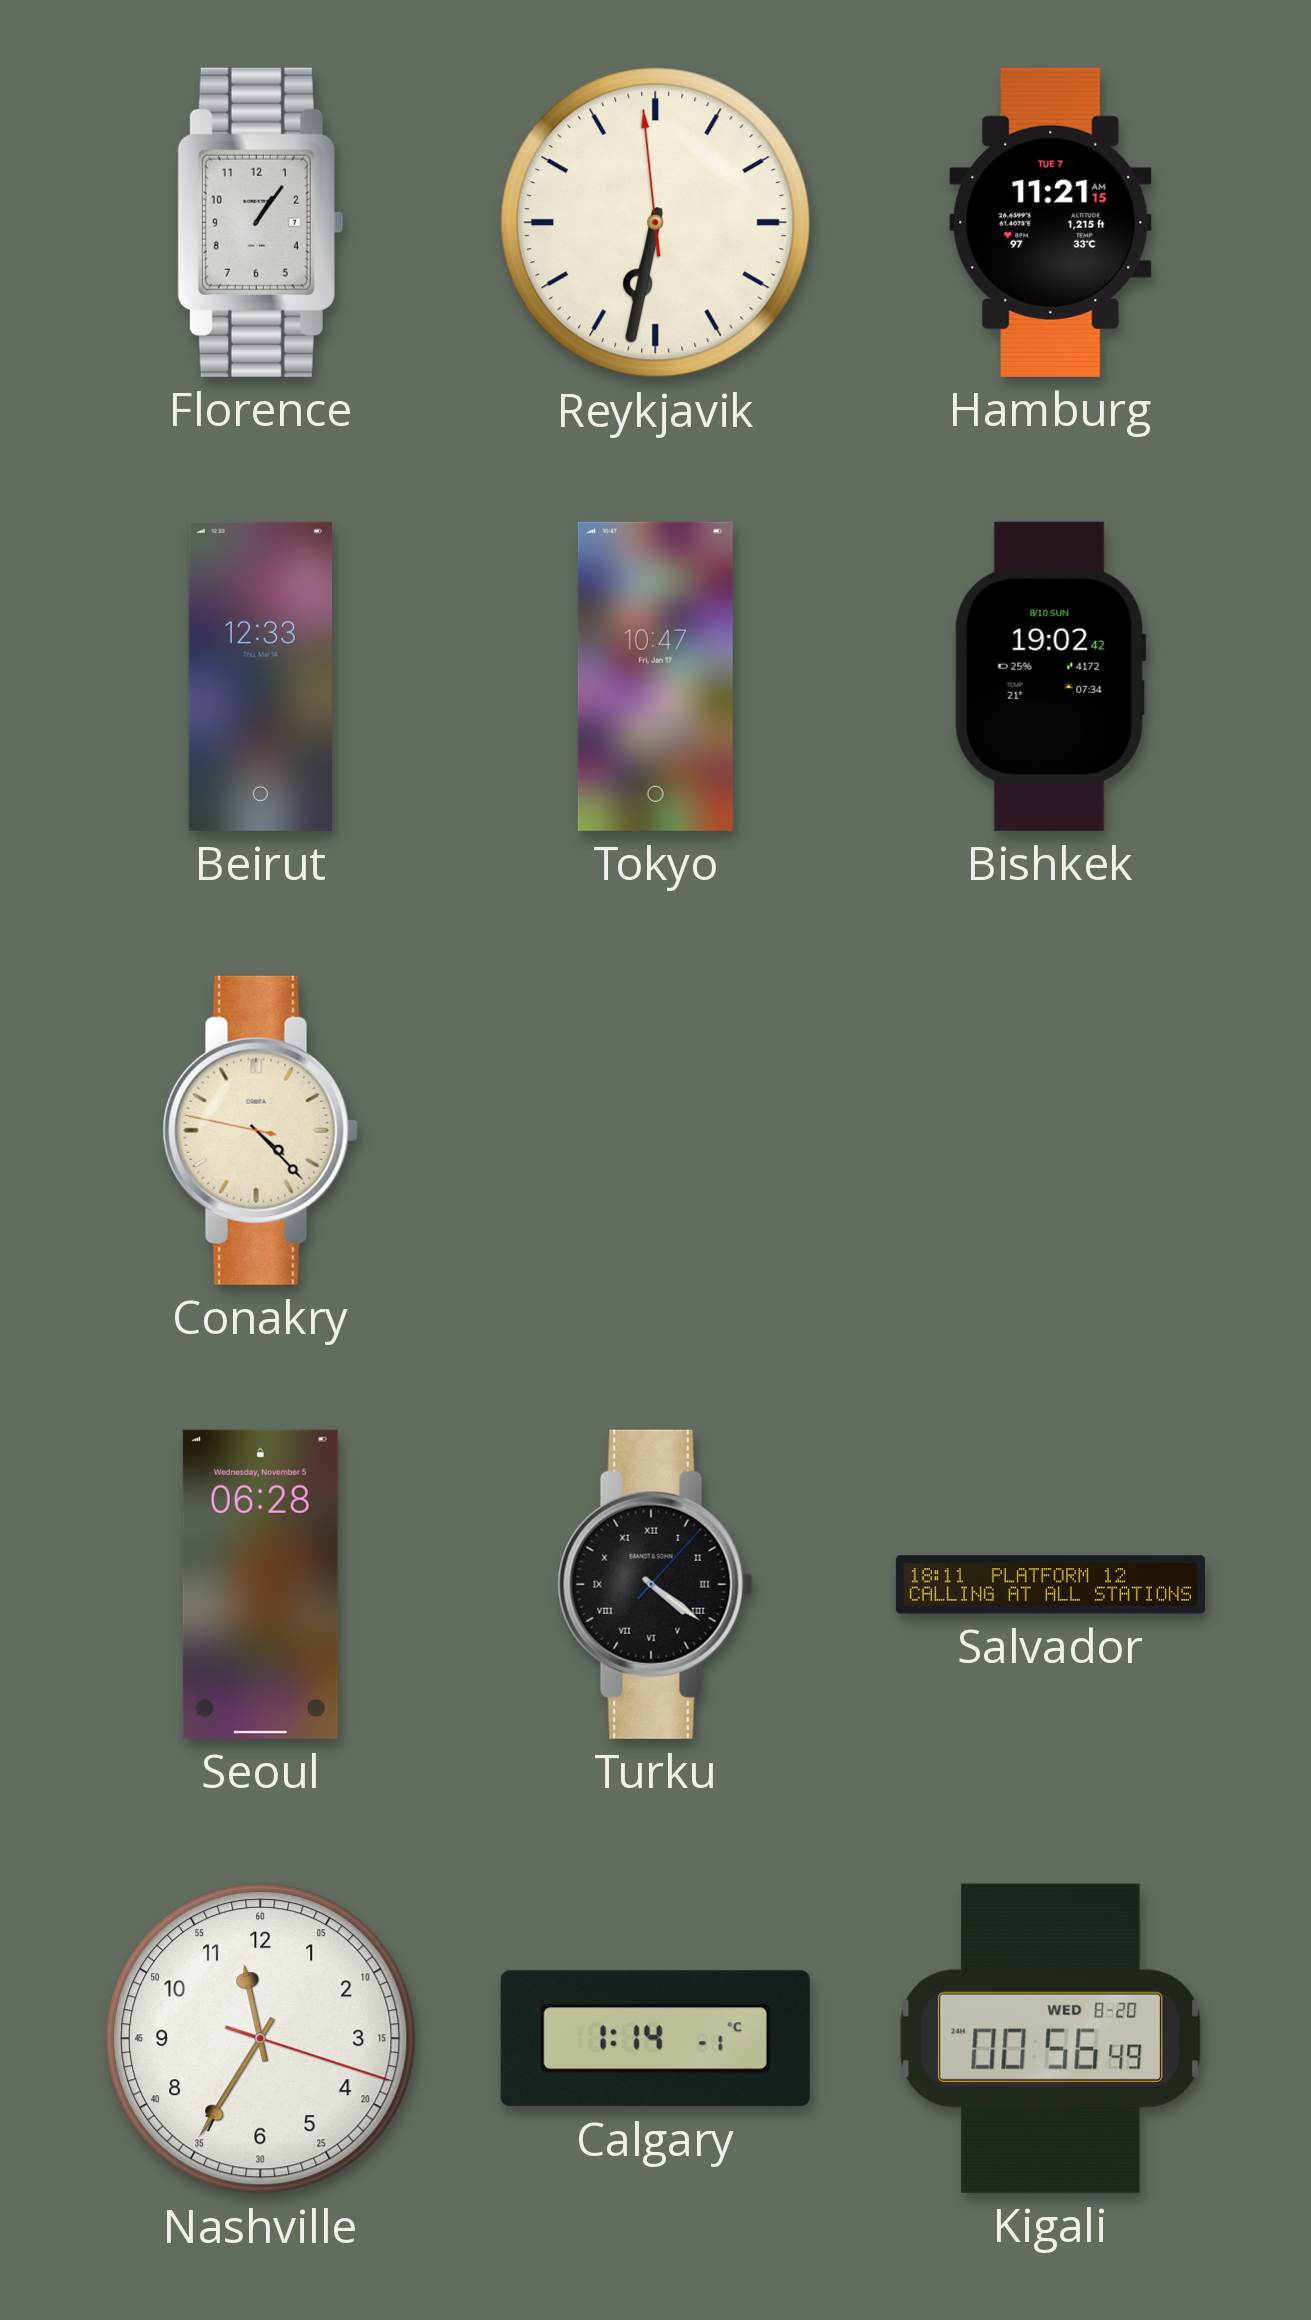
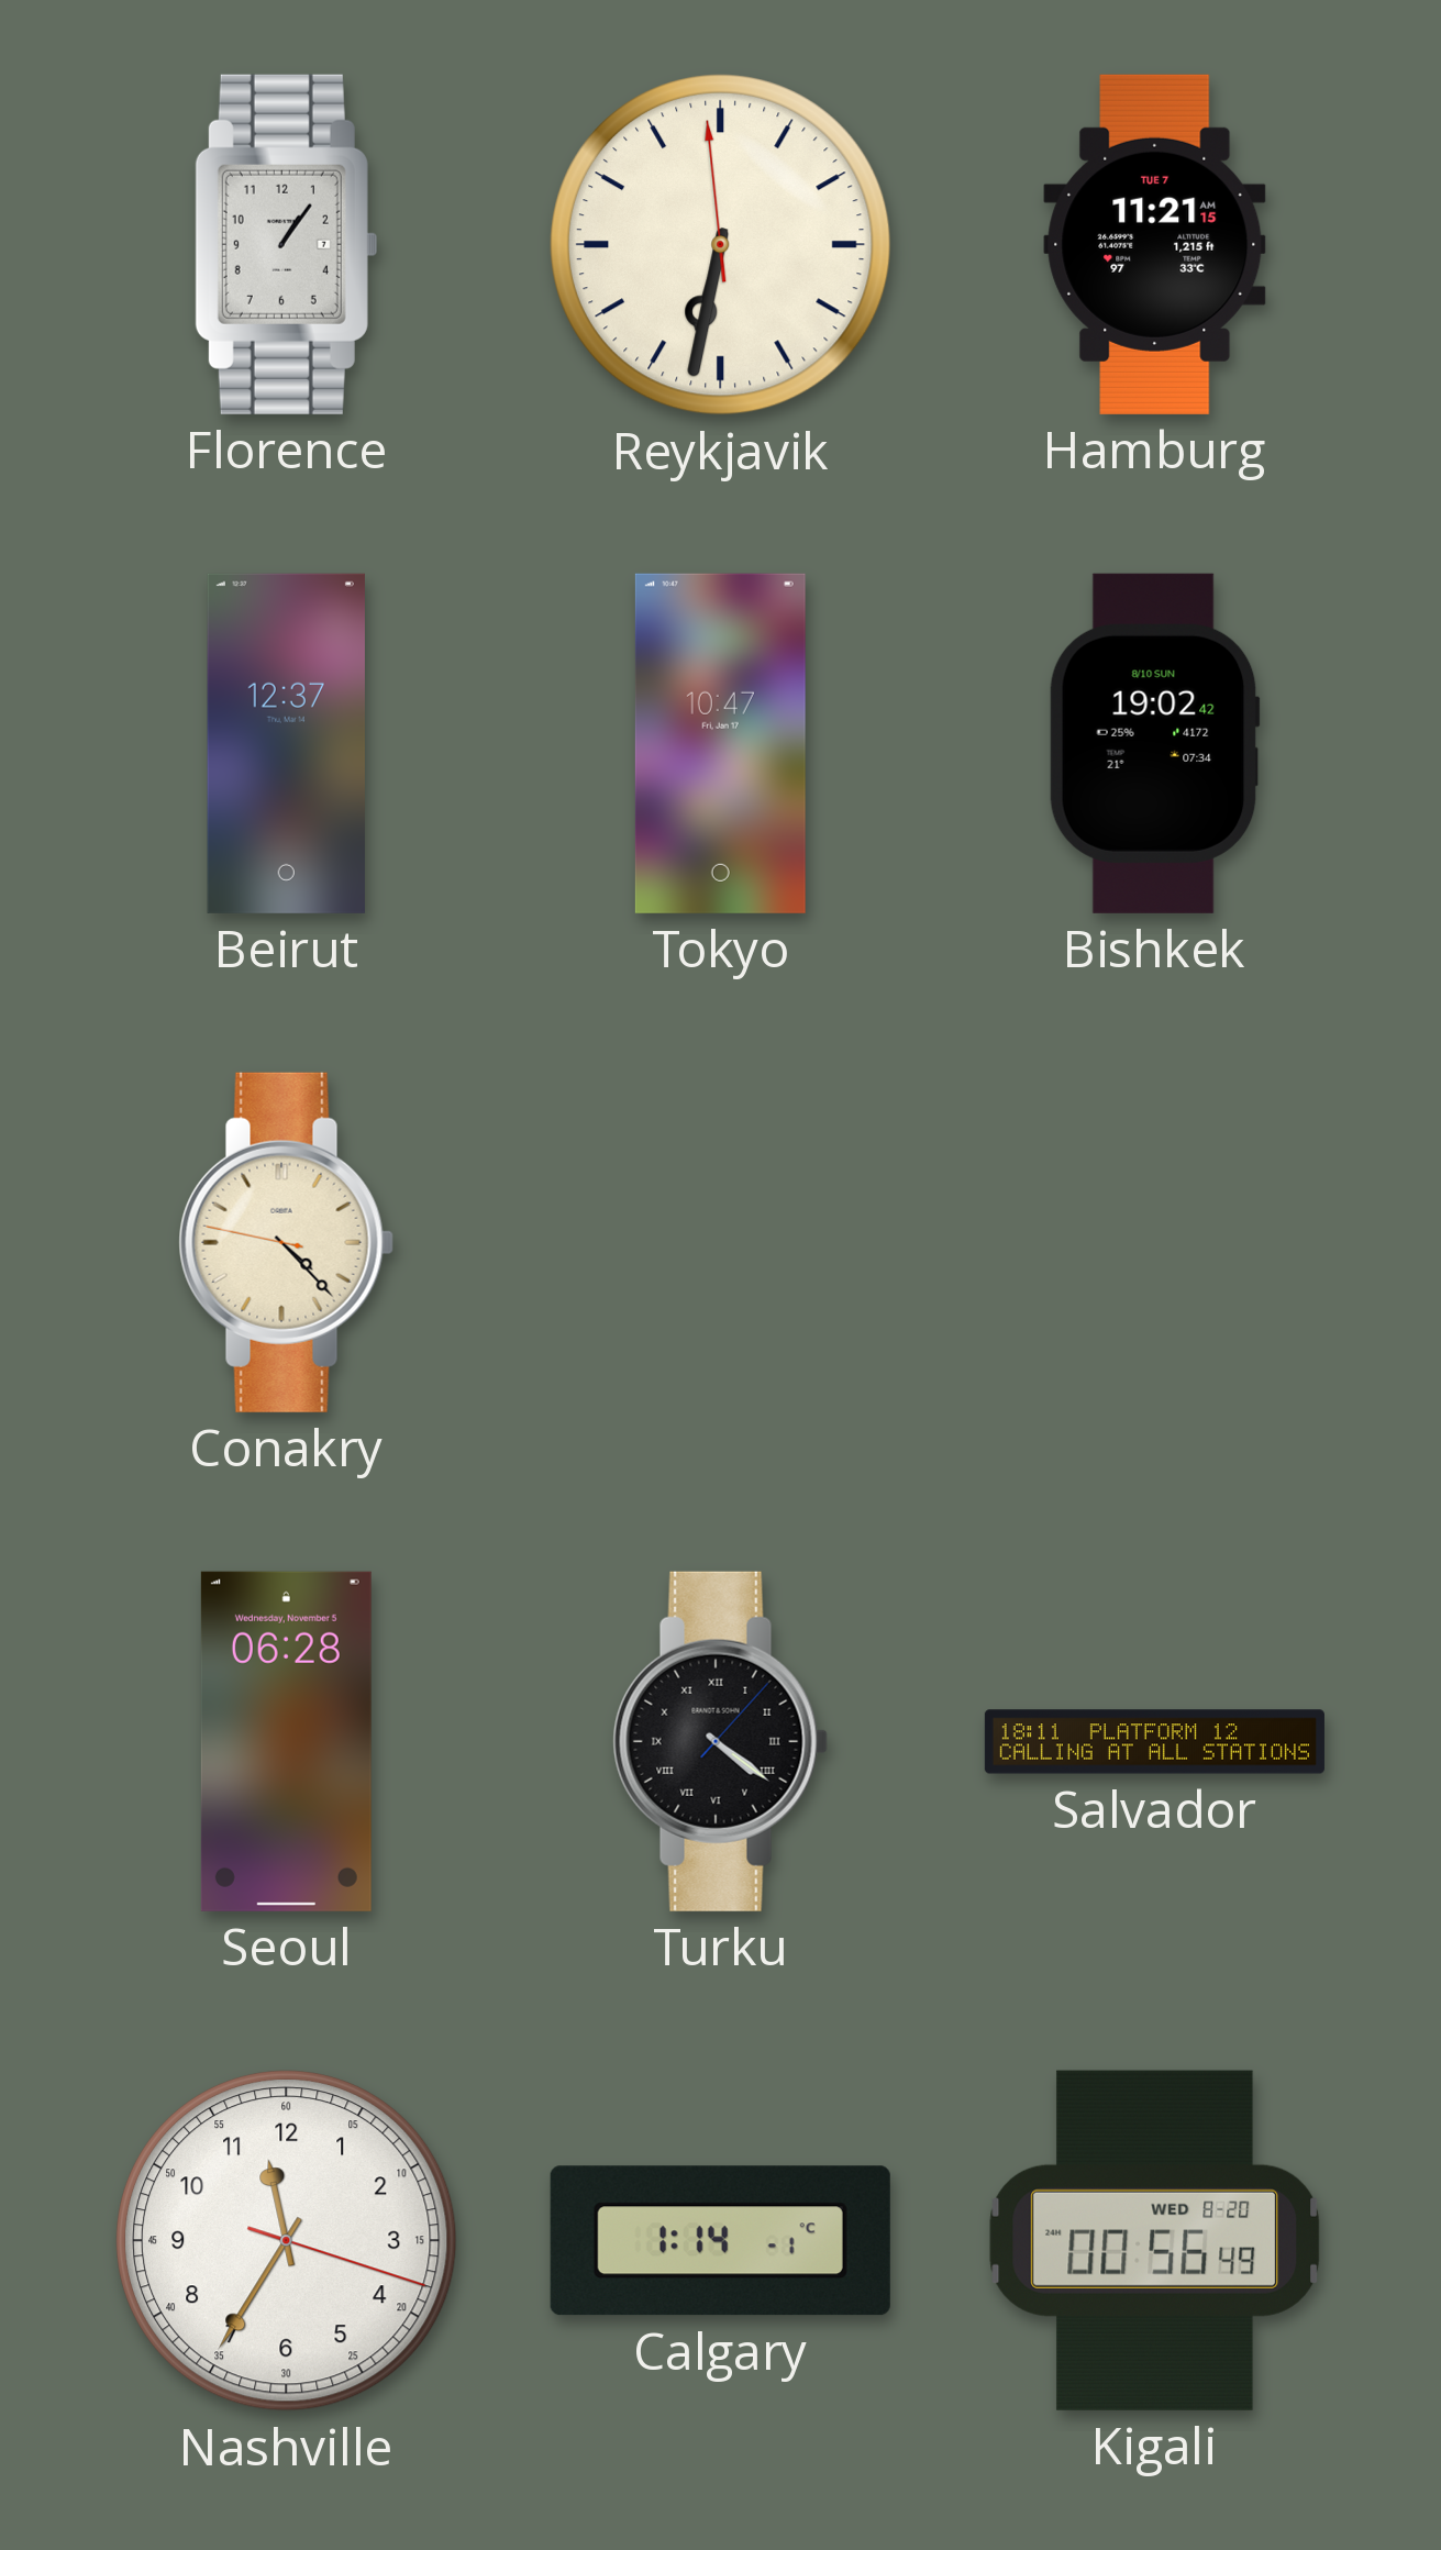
Beirut: 12:33 -> 12:37 (286, 743)
